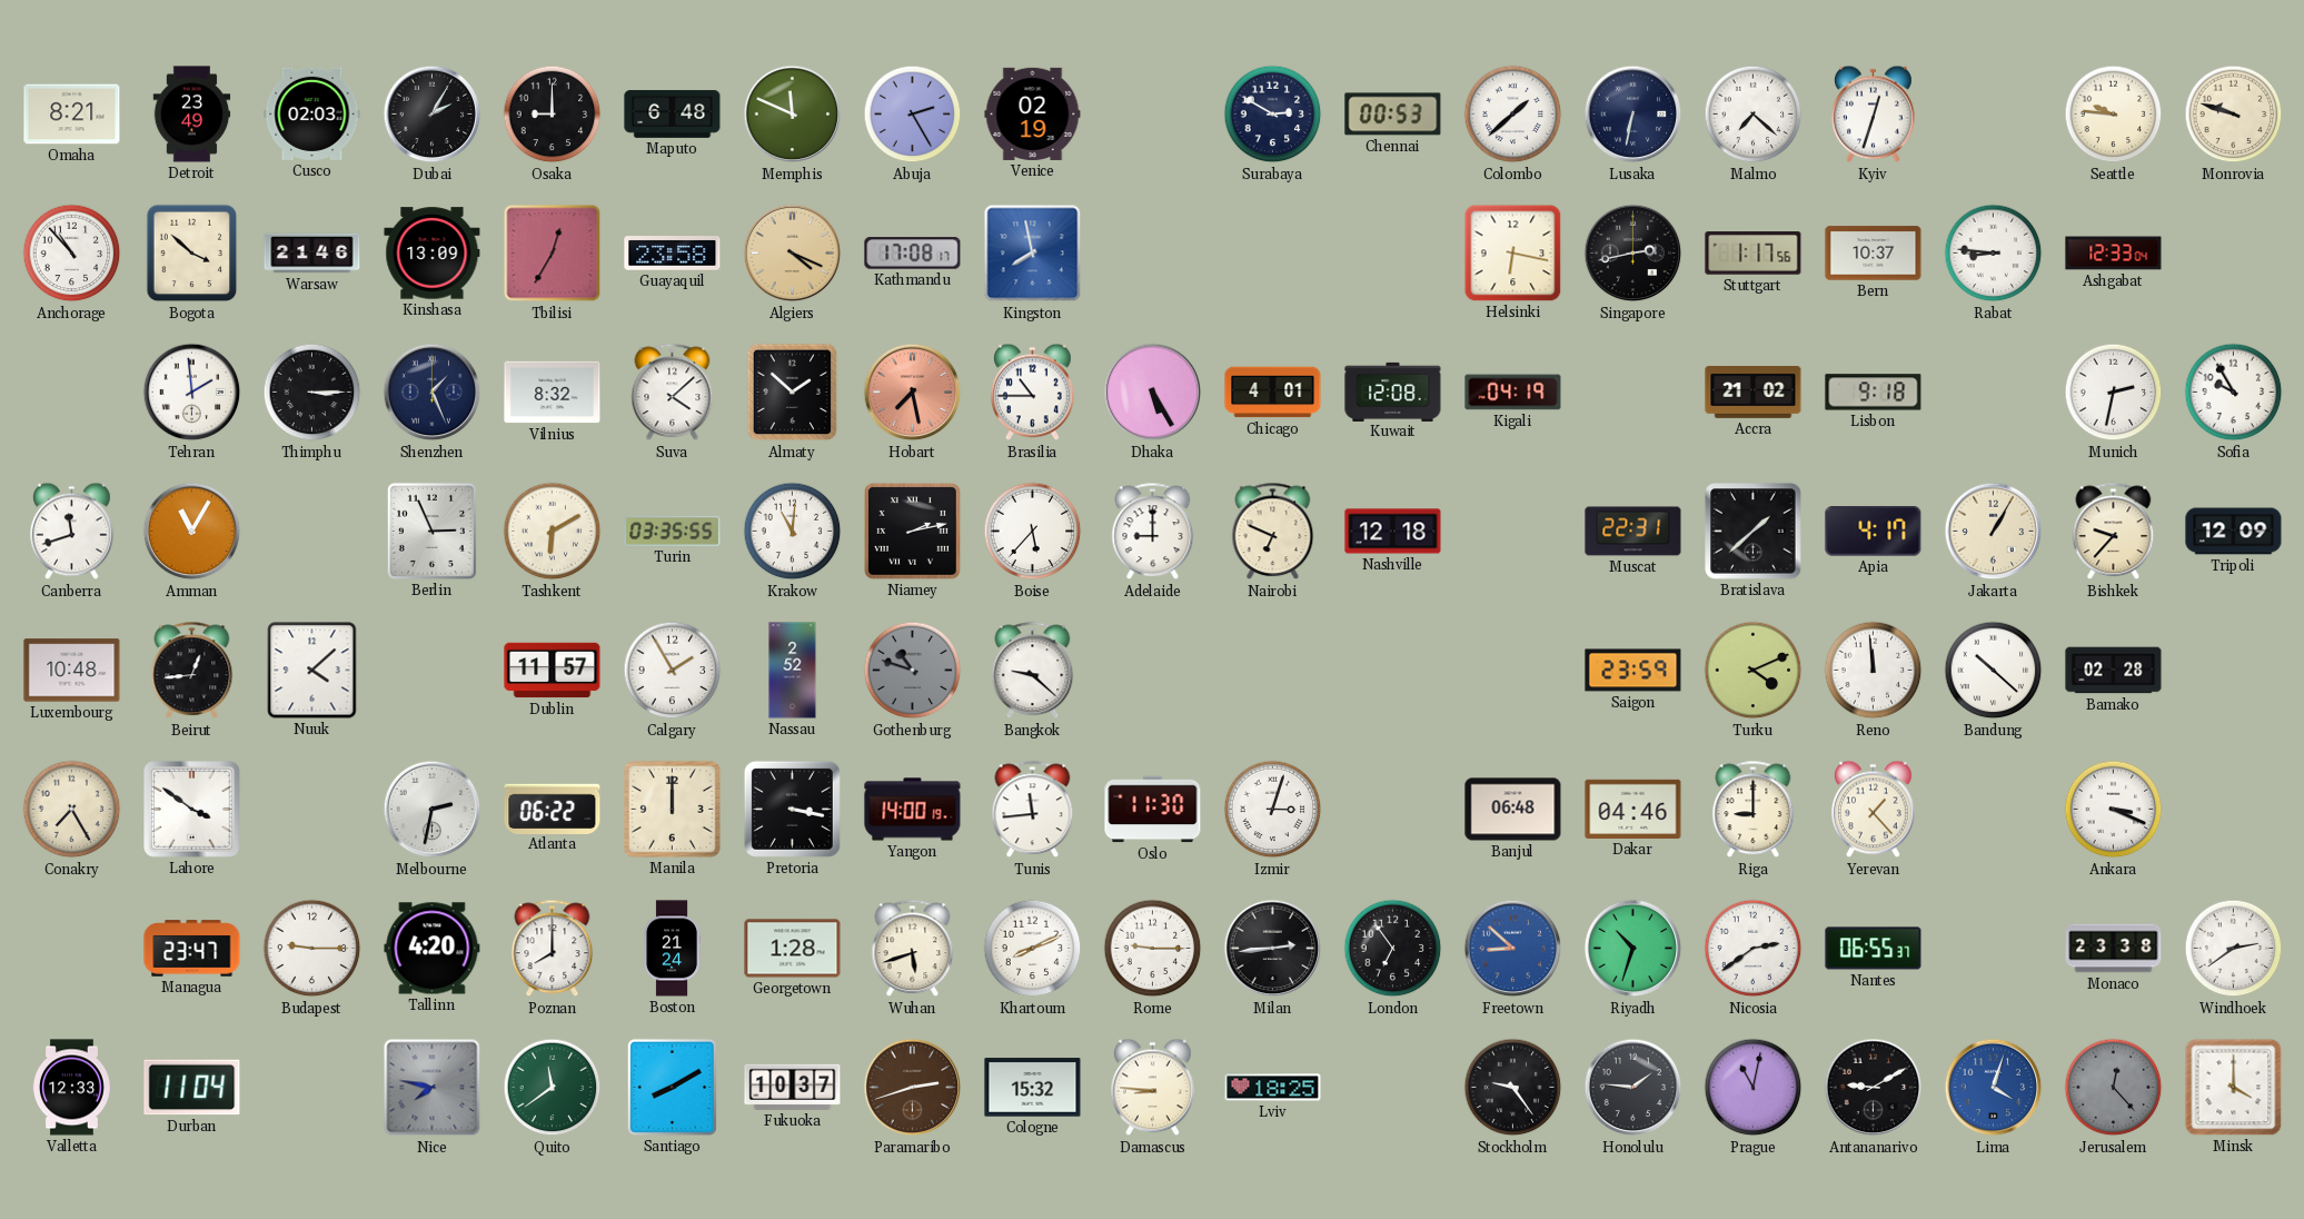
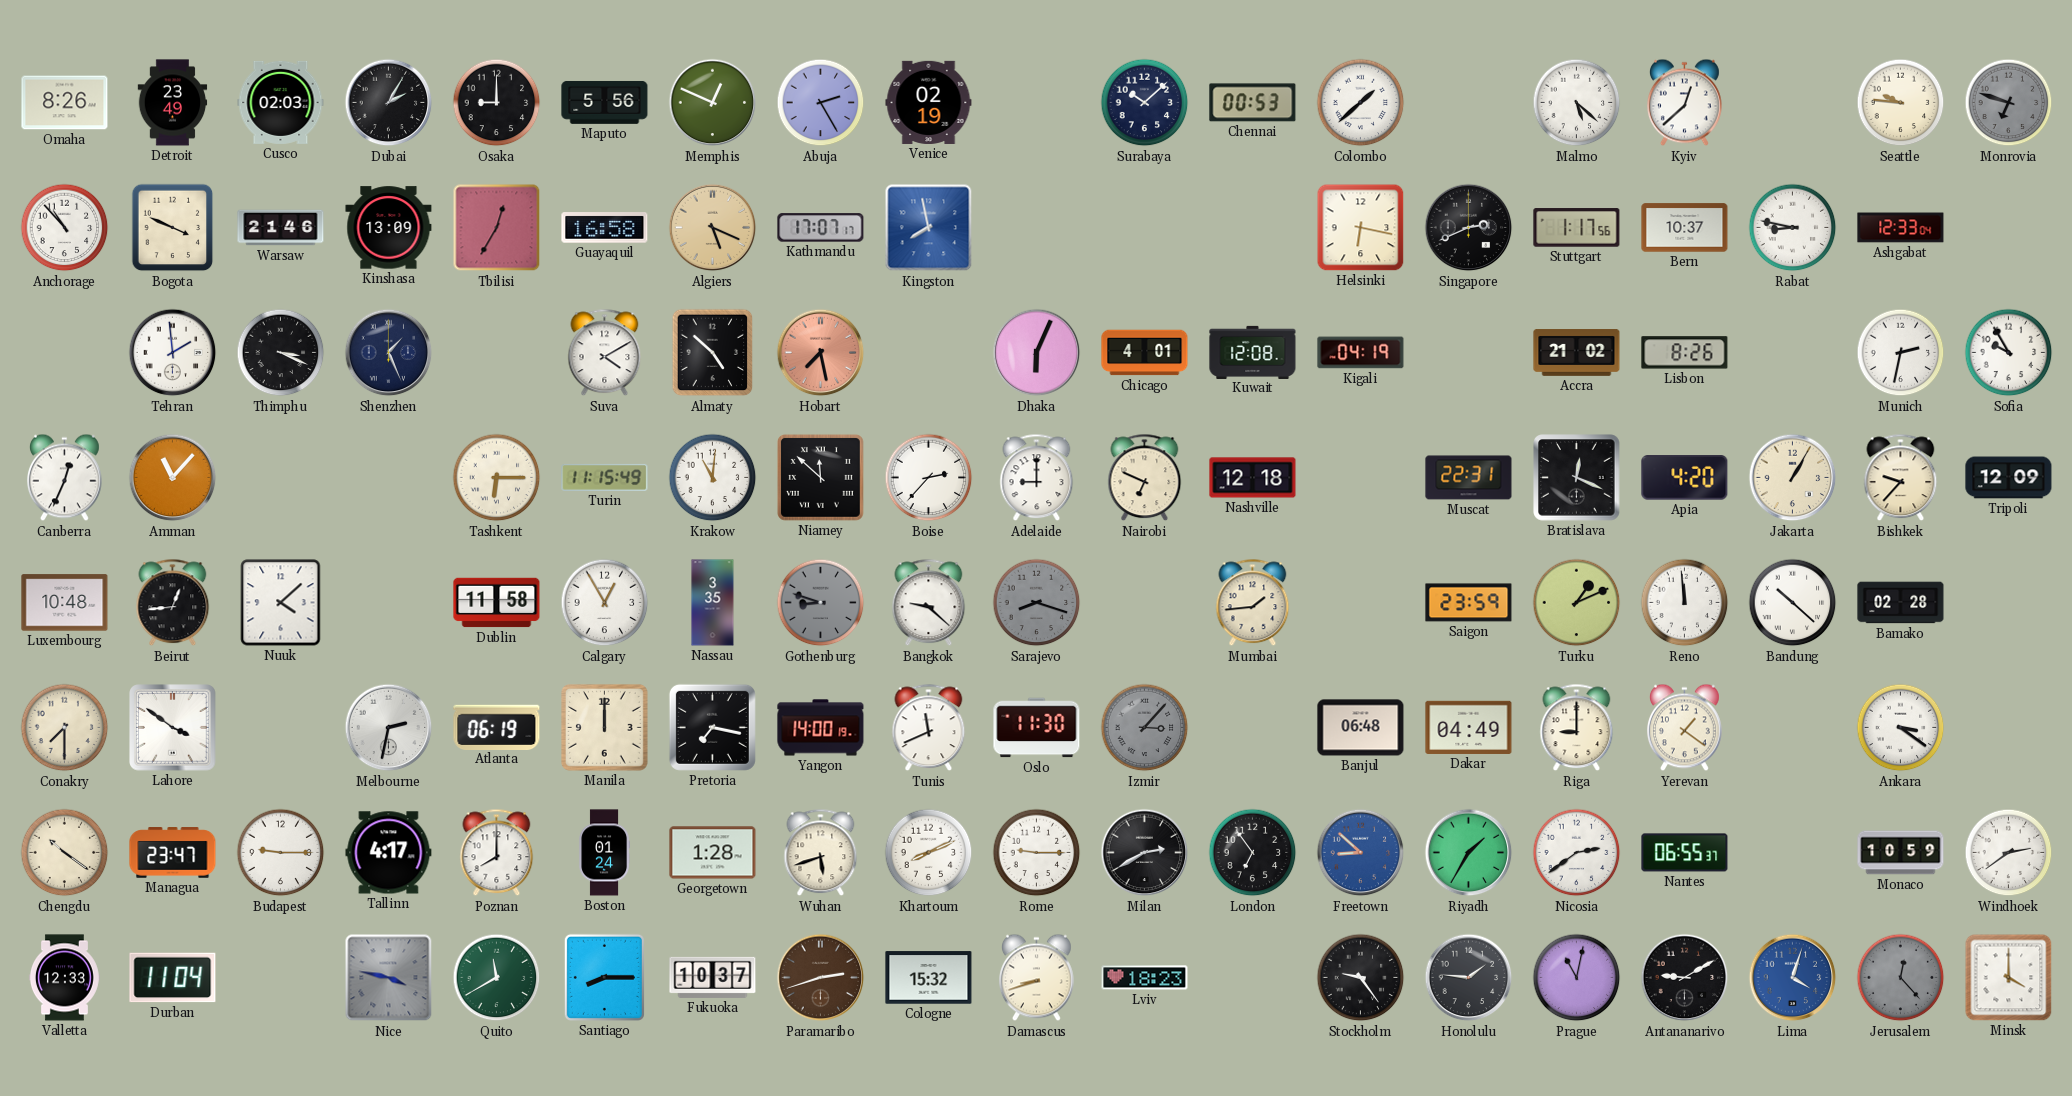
Omaha: 8:21 -> 8:26 (65, 103)
Maputo: 6:48 -> 5:56 (605, 103)
Memphis: 11:49 -> 12:49 (713, 103)
Surabaya: 2:50 -> 10:08 (1145, 103)
Lusaka: 6:32 -> none (1633, 115)
Malmo: 7:22 -> 5:22 (1577, 103)
Kyiv: 12:33 -> 12:38 (1685, 103)
Monrovia: 9:48 -> 6:48 (2009, 103)
Monrovia dial: cream -> grey (2009, 103)
Bogota: 3:52 -> 3:49 (173, 228)
Guayaquil: 23:58 -> 16:58 (605, 228)
Algiers: 4:19 -> 5:19 (713, 228)
Kathmandu: 17:08 -> 17:07 (821, 228)
Singapore: 2:43 -> 2:41 (1469, 228)
Rabat: 8:46 -> 8:47 (1793, 228)
Thimphu: 3:15 -> 3:19 (281, 353)
Vilnius: 8:32 -> none (553, 393)
Suva: 4:08 -> 4:10 (605, 353)
Almaty: 1:52 -> 4:52 (713, 353)
Brasilia: 10:45 -> none (1033, 393)
Dhaka: 5:25 -> 6:04 (1037, 353)
Lisbon: 9:18 -> 8:26 (1685, 353)
Canberra: 11:42 -> 12:34 (65, 478)
Amman: 11:05 -> 11:07 (173, 478)
Berlin: 2:56 -> none (431, 531)
Tashkent: 6:10 -> 6:15 (497, 478)
Turin: 03:35 -> 11:15 (605, 477)
Niamey: 2:13 -> 11:52 (820, 477)
Boise: 5:37 -> 2:37 (929, 478)
Bratislava: 1:38 -> 12:19 (1577, 478)
Apia: 4:17 -> 4:20 (1685, 478)
Dublin: 11:57 -> 11:58 (497, 603)
Calgary: 1:55 -> 12:55 (605, 603)
Nassau: 2:52 -> 3:35 (713, 603)
Gothenburg: 10:48 -> 8:48 (821, 603)
Sarajevo: none -> 8:18 (1037, 603)
Mumbai: none -> 1:44 (1253, 603)
Turku: 4:11 -> 1:11 (1577, 603)
Conakry: 7:25 -> 7:30 (65, 728)
Atlanta: 06:22 -> 06:19 (497, 727)
Pretoria: 3:17 -> 7:17 (712, 727)
Tunis: 11:44 -> 11:41 (929, 728)
Izmir: 3:03 -> 3:07 (1145, 728)
Izmir dial: white -> grey (1145, 728)
Dakar: 04:46 -> 04:49 (1469, 727)
Yerevan: 1:23 -> 1:21 (1685, 728)
Ankara: 3:19 -> 3:21 (1901, 728)
Chengdu: none -> 10:21 (65, 853)
Tallinn: 4:20 -> 4:17 (389, 853)
Boston: 21:24 -> 01:24 (605, 853)
Milan: 2:44 -> 2:40 (1145, 853)
Riyadh: 10:33 -> 1:35 (1469, 853)
Monaco: 23:38 -> 10:59 (1901, 853)
Nice: 7:47 -> 3:47 (389, 978)
Quito: 11:39 -> 11:40 (497, 978)
Santiago: 8:10 -> 8:15 (604, 977)
Damascus: 8:46 -> 8:42 (1037, 978)
Lviv: 18:25 -> 18:23 (1145, 978)
